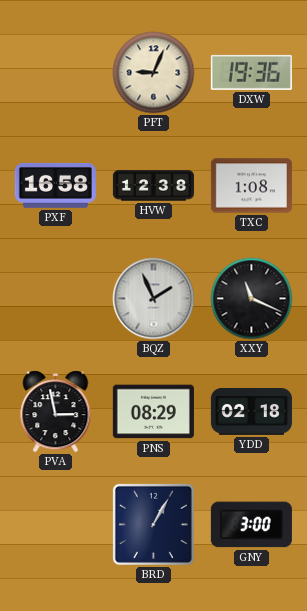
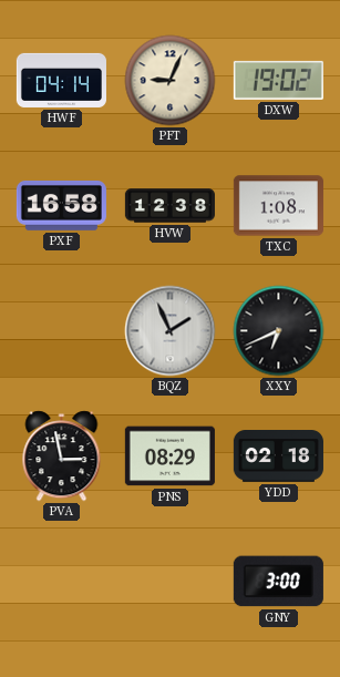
HWF: none -> 04:14 (61, 80)
DXW: 19:36 -> 19:02 (278, 80)
XXY: 11:19 -> 6:41 (279, 331)
BRD: 1:05 -> none (153, 524)
